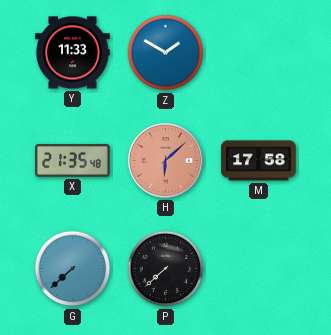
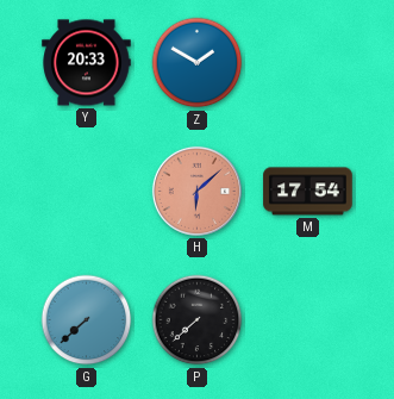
Y: 11:33 -> 20:33 (87, 63)
X: 21:35 -> none (73, 161)
M: 17:58 -> 17:54 (308, 192)
